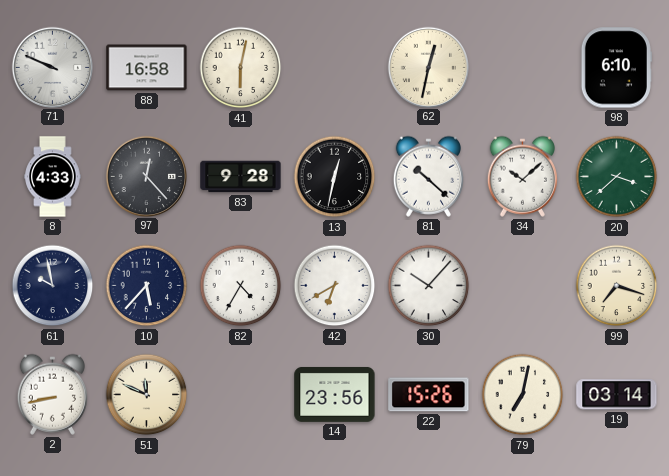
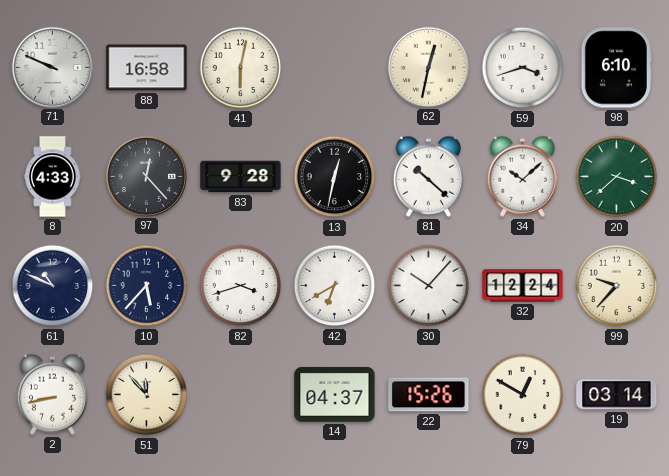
59: none -> 3:42 (523, 68)
61: 9:58 -> 10:49 (53, 286)
82: 4:35 -> 3:42 (241, 286)
32: none -> 12:24 (523, 286)
99: 7:18 -> 9:37 (617, 286)
51: 11:49 -> 11:53 (147, 395)
14: 23:56 -> 04:37 (335, 394)
79: 7:02 -> 12:50 (523, 395)
